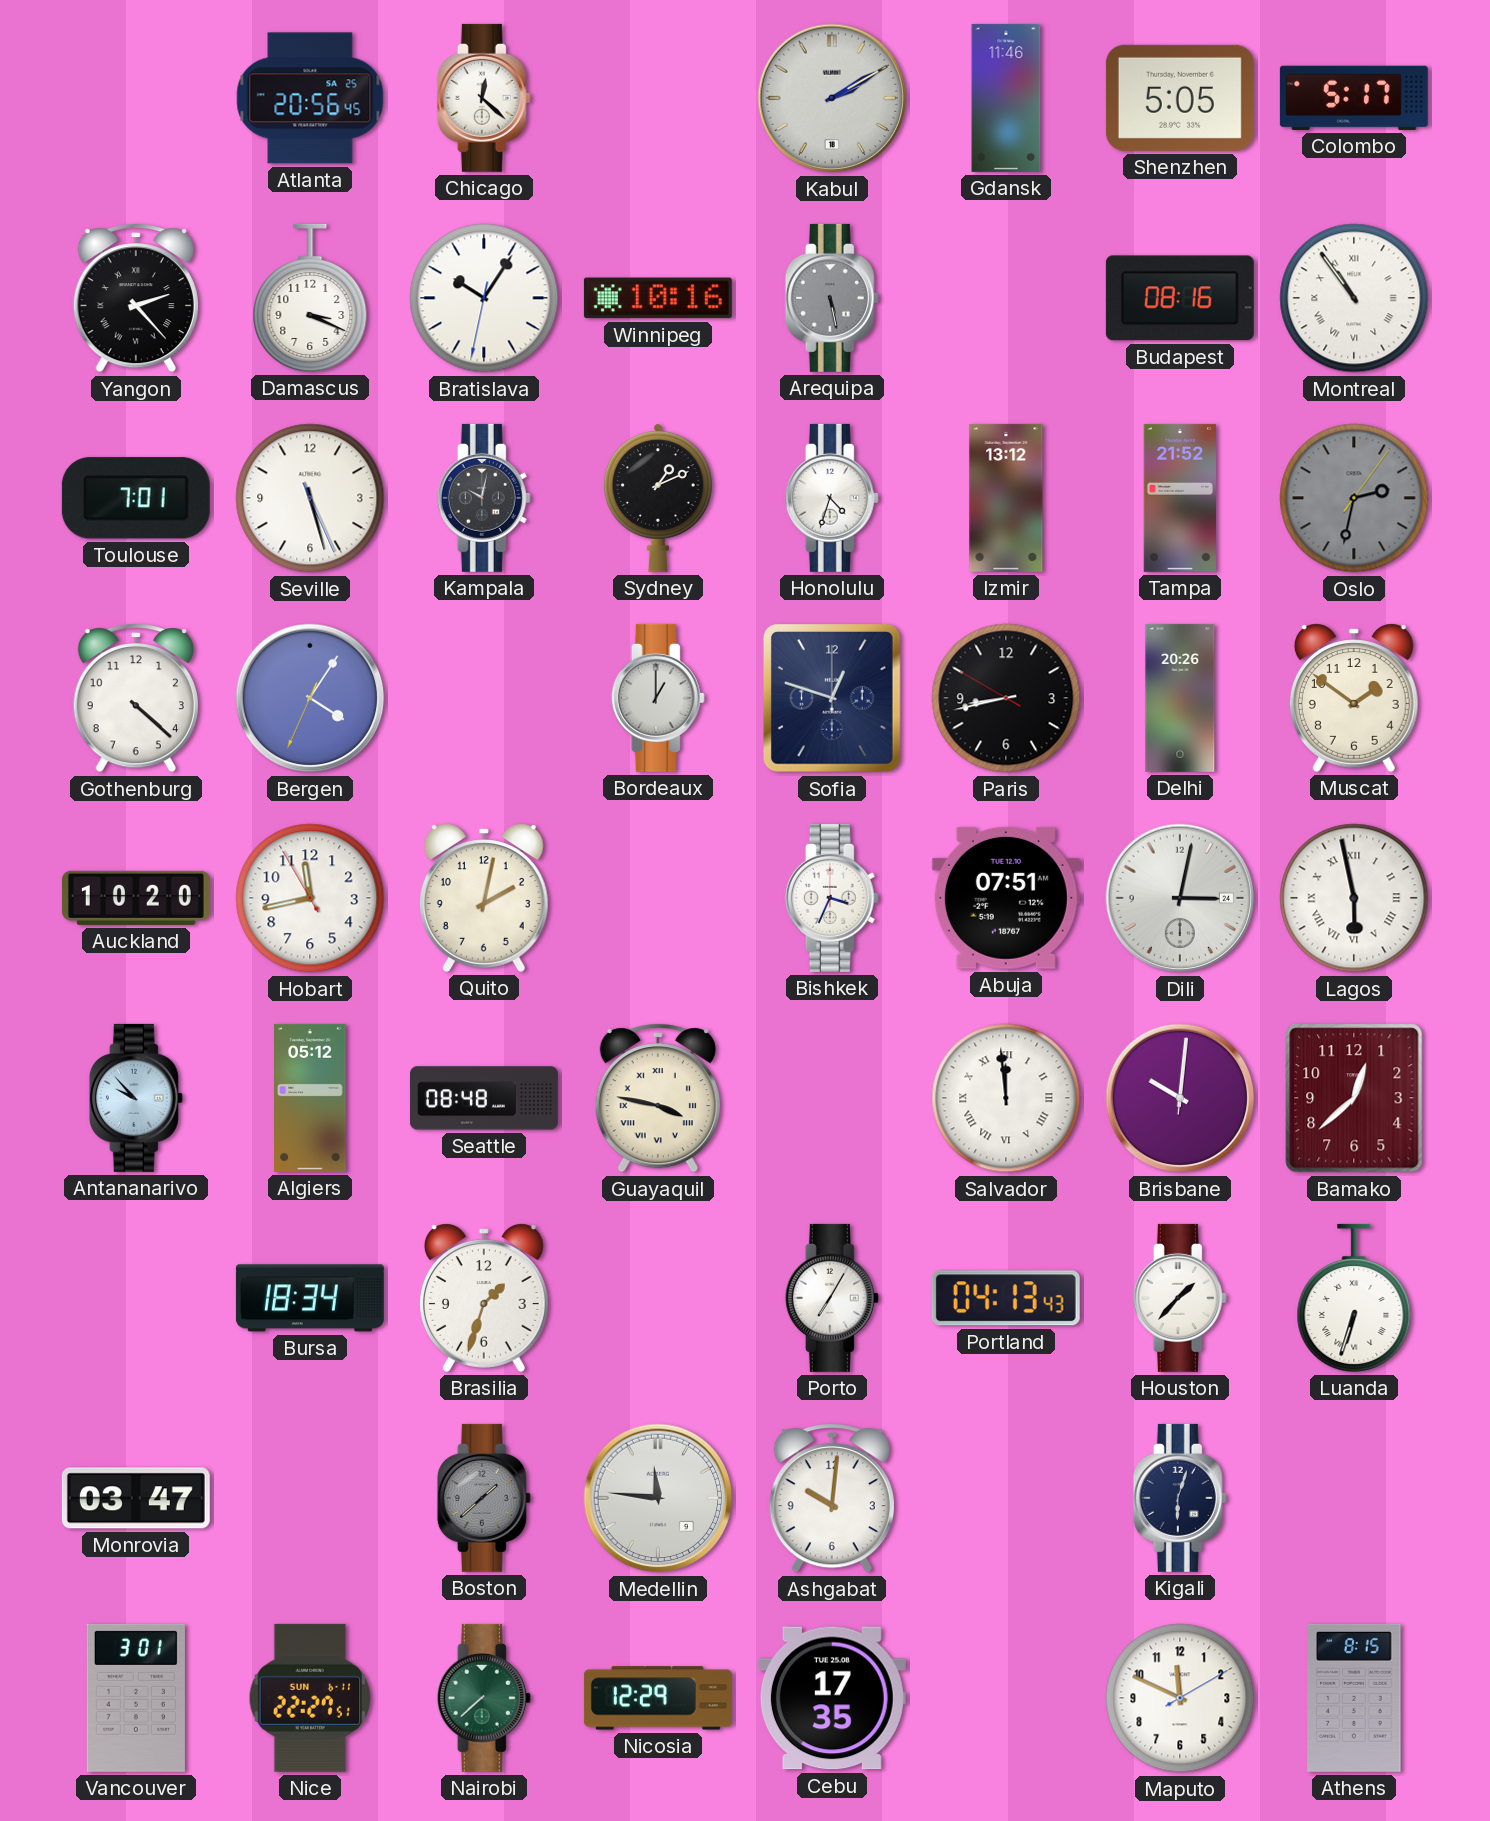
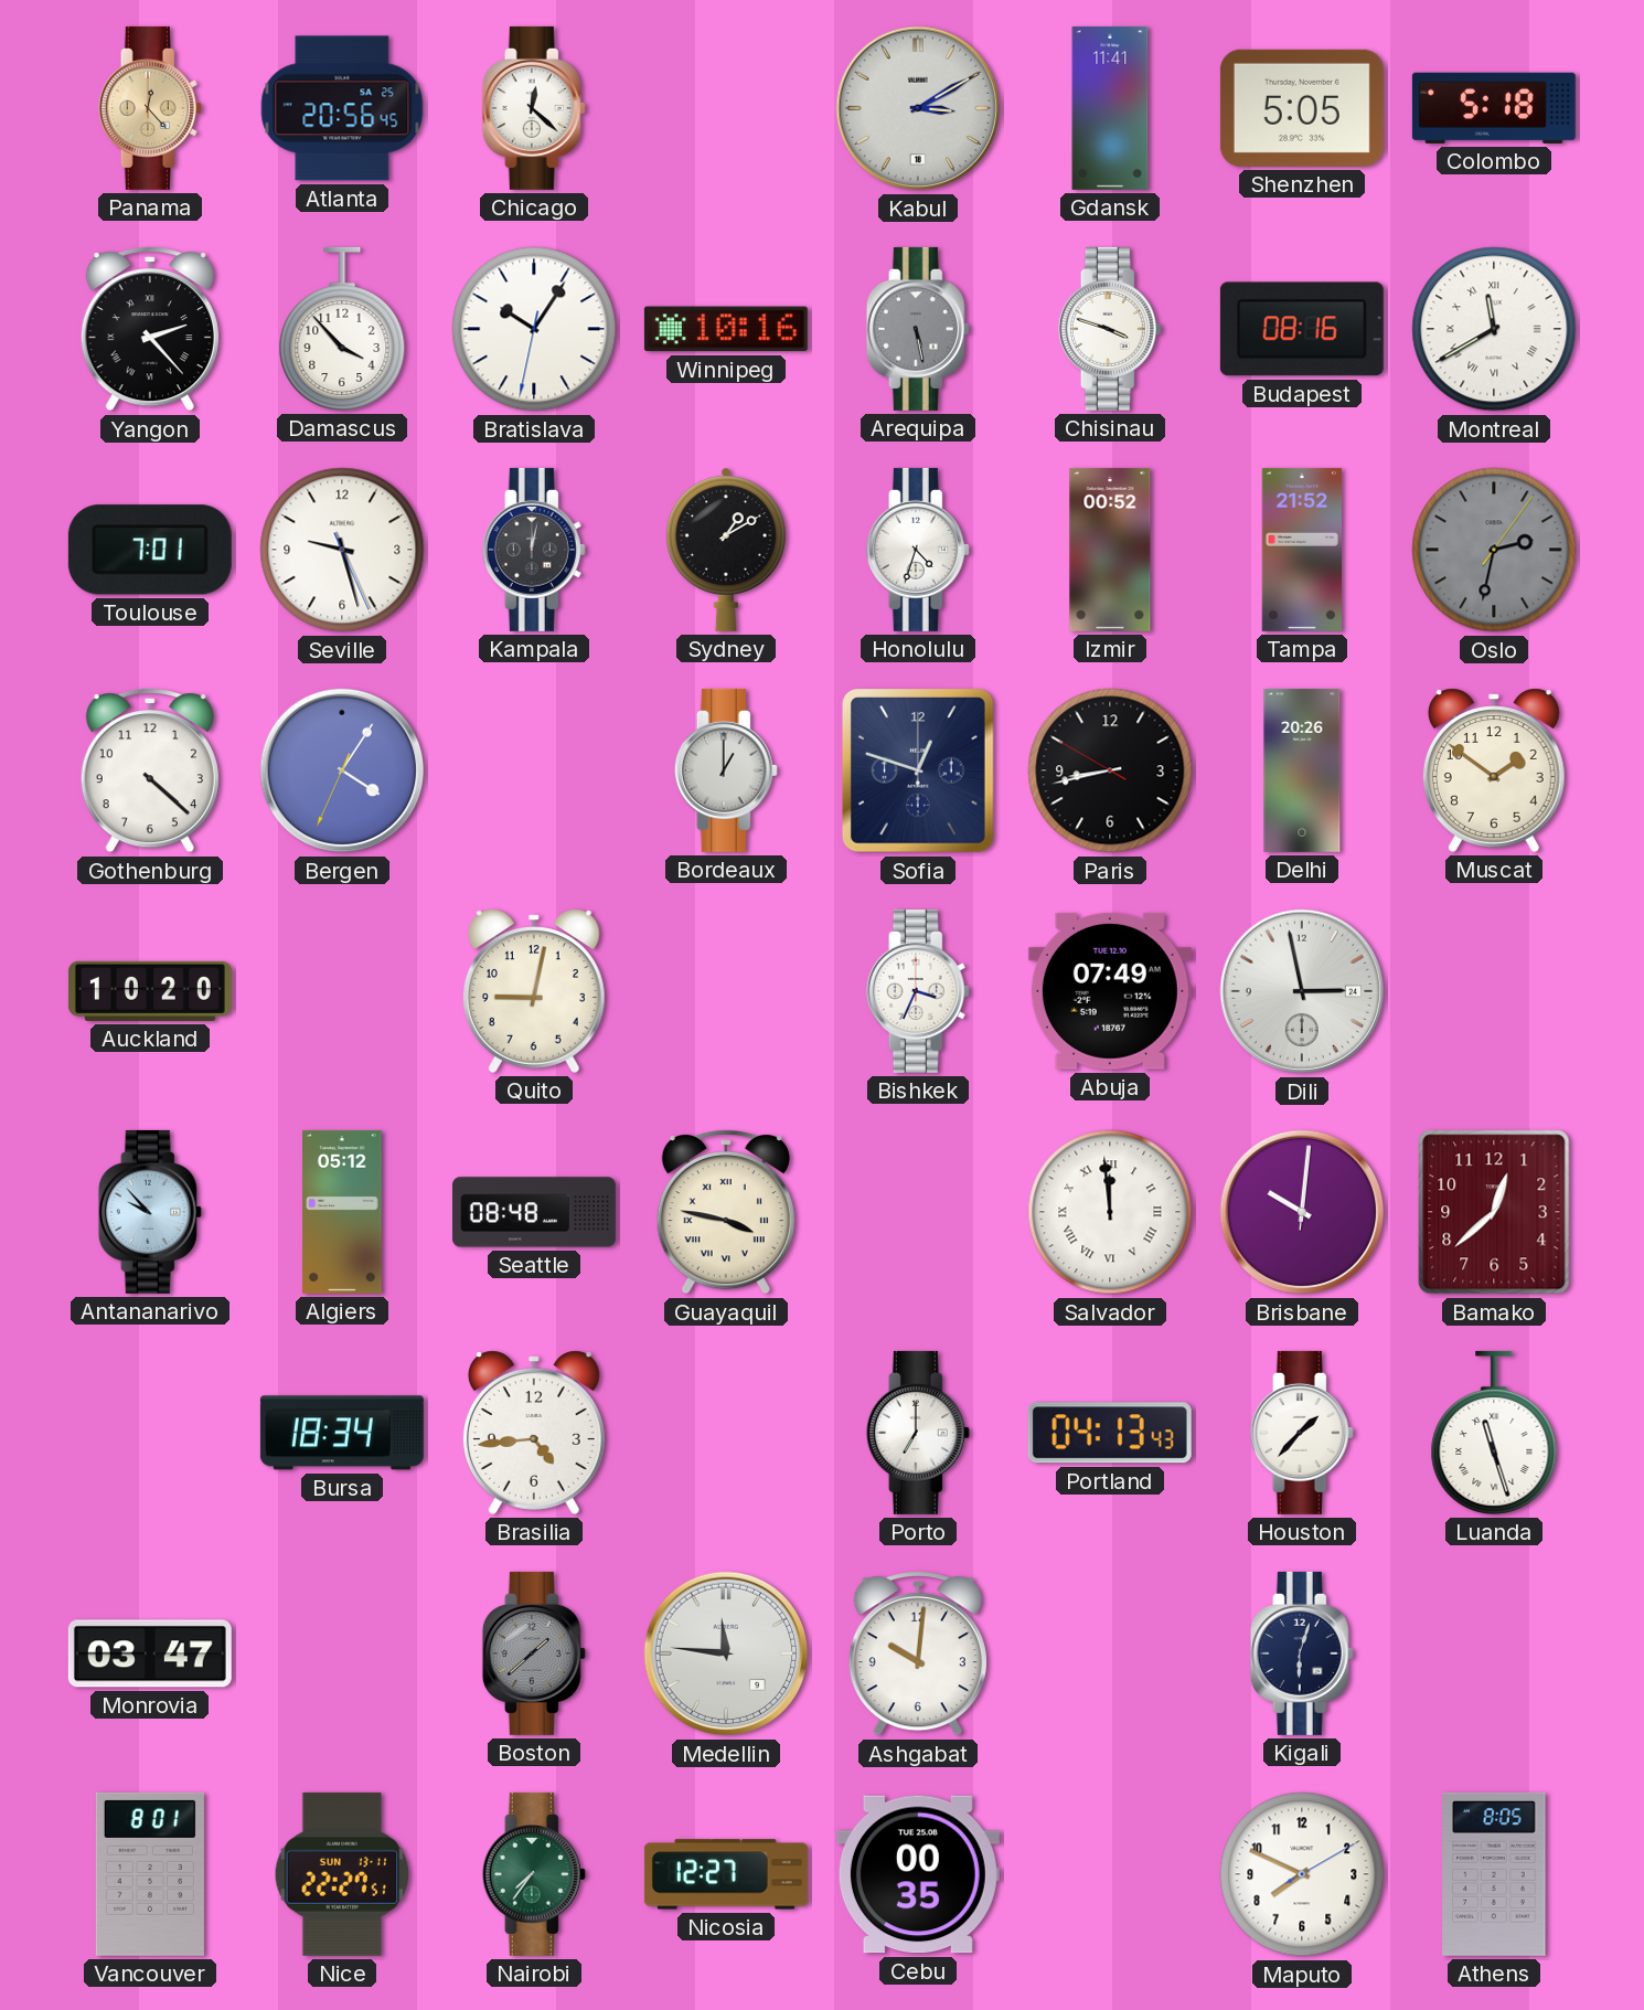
Panama: none -> 12:23 (150, 108)
Kabul: 2:10 -> 3:10 (918, 108)
Gdansk: 11:46 -> 11:41 (1110, 108)
Colombo: 5:17 -> 5:18 (1494, 108)
Damascus: 3:19 -> 3:53 (342, 329)
Chisinau: none -> 3:48 (1110, 329)
Montreal: 10:54 -> 11:40 (1494, 329)
Seville: 5:27 -> 9:27 (342, 550)
Kampala: 10:02 -> 12:02 (534, 550)
Sydney: 1:11 -> 1:10 (727, 550)
Izmir: 13:12 -> 00:52 (1110, 550)
Hobart: 11:42 -> none (310, 898)
Quito: 2:02 -> 9:02 (534, 991)
Abuja: 07:51 -> 07:49 (1110, 991)
Dili: 3:02 -> 2:58 (1302, 991)
Lagos: 5:58 -> none (1354, 898)
Brasilia: 1:33 -> 4:44 (534, 1433)
Porto: 7:05 -> 7:00 (918, 1433)
Luanda: 6:33 -> 11:27 (1494, 1433)
Vancouver: 3:01 -> 8:01 (150, 1874)
Nice date: SUN 6-11 -> SUN 13-11 (342, 1874)
Nairobi: 7:38 -> 7:36 (534, 1874)
Nicosia: 12:29 -> 12:27 (726, 1874)
Cebu: 17:35 -> 00:35 (918, 1874)
Maputo: 11:49 -> 7:49 (1302, 1874)
Athens: 8:15 -> 8:05 (1494, 1874)
